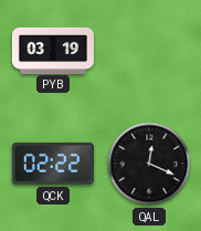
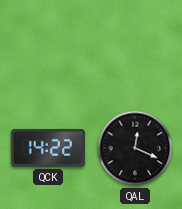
PYB: 03:19 -> none (53, 50)
QCK: 02:22 -> 14:22 (48, 148)
